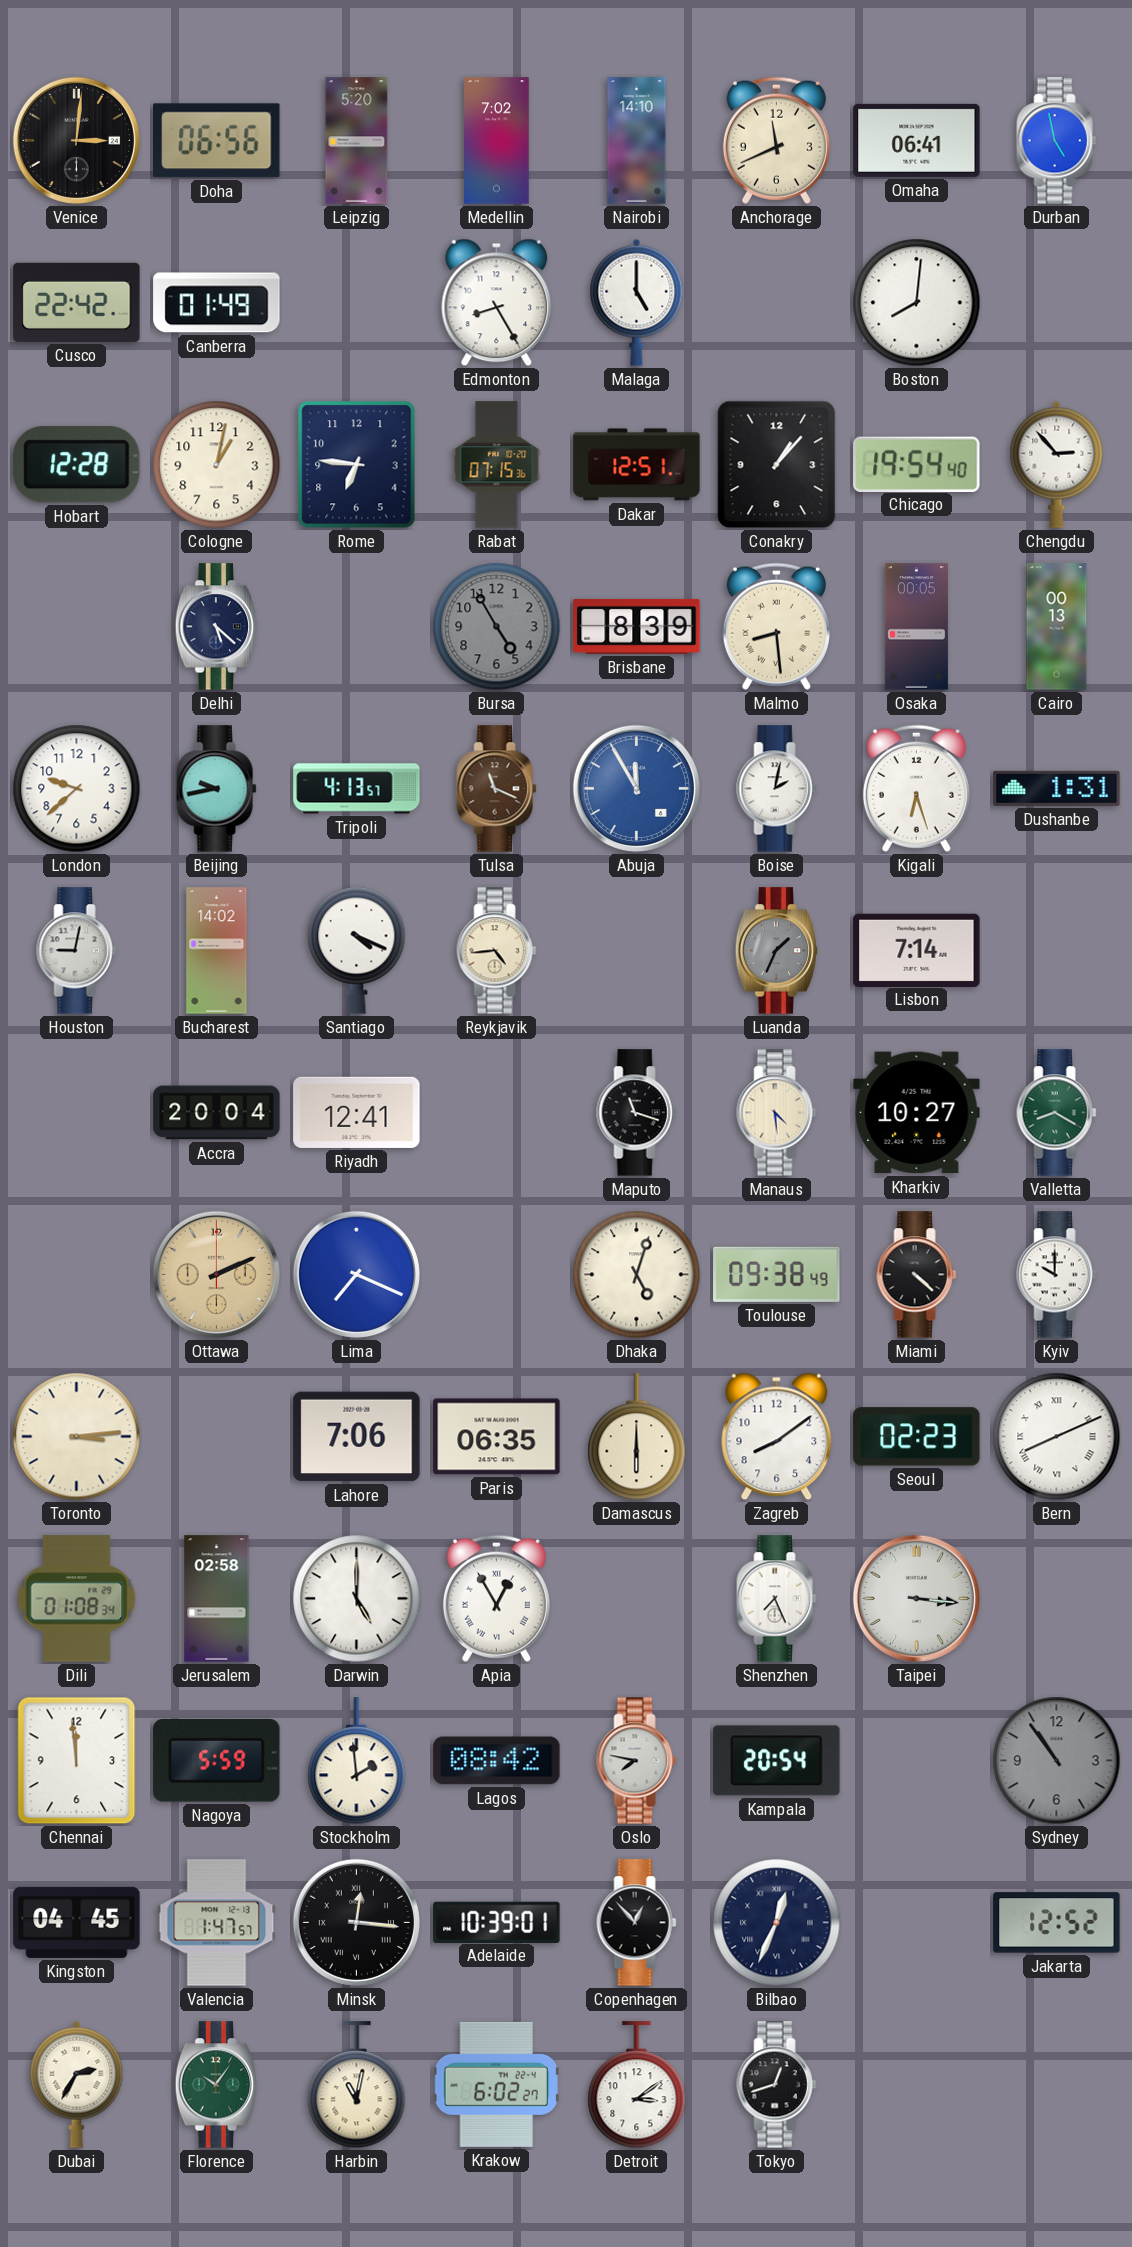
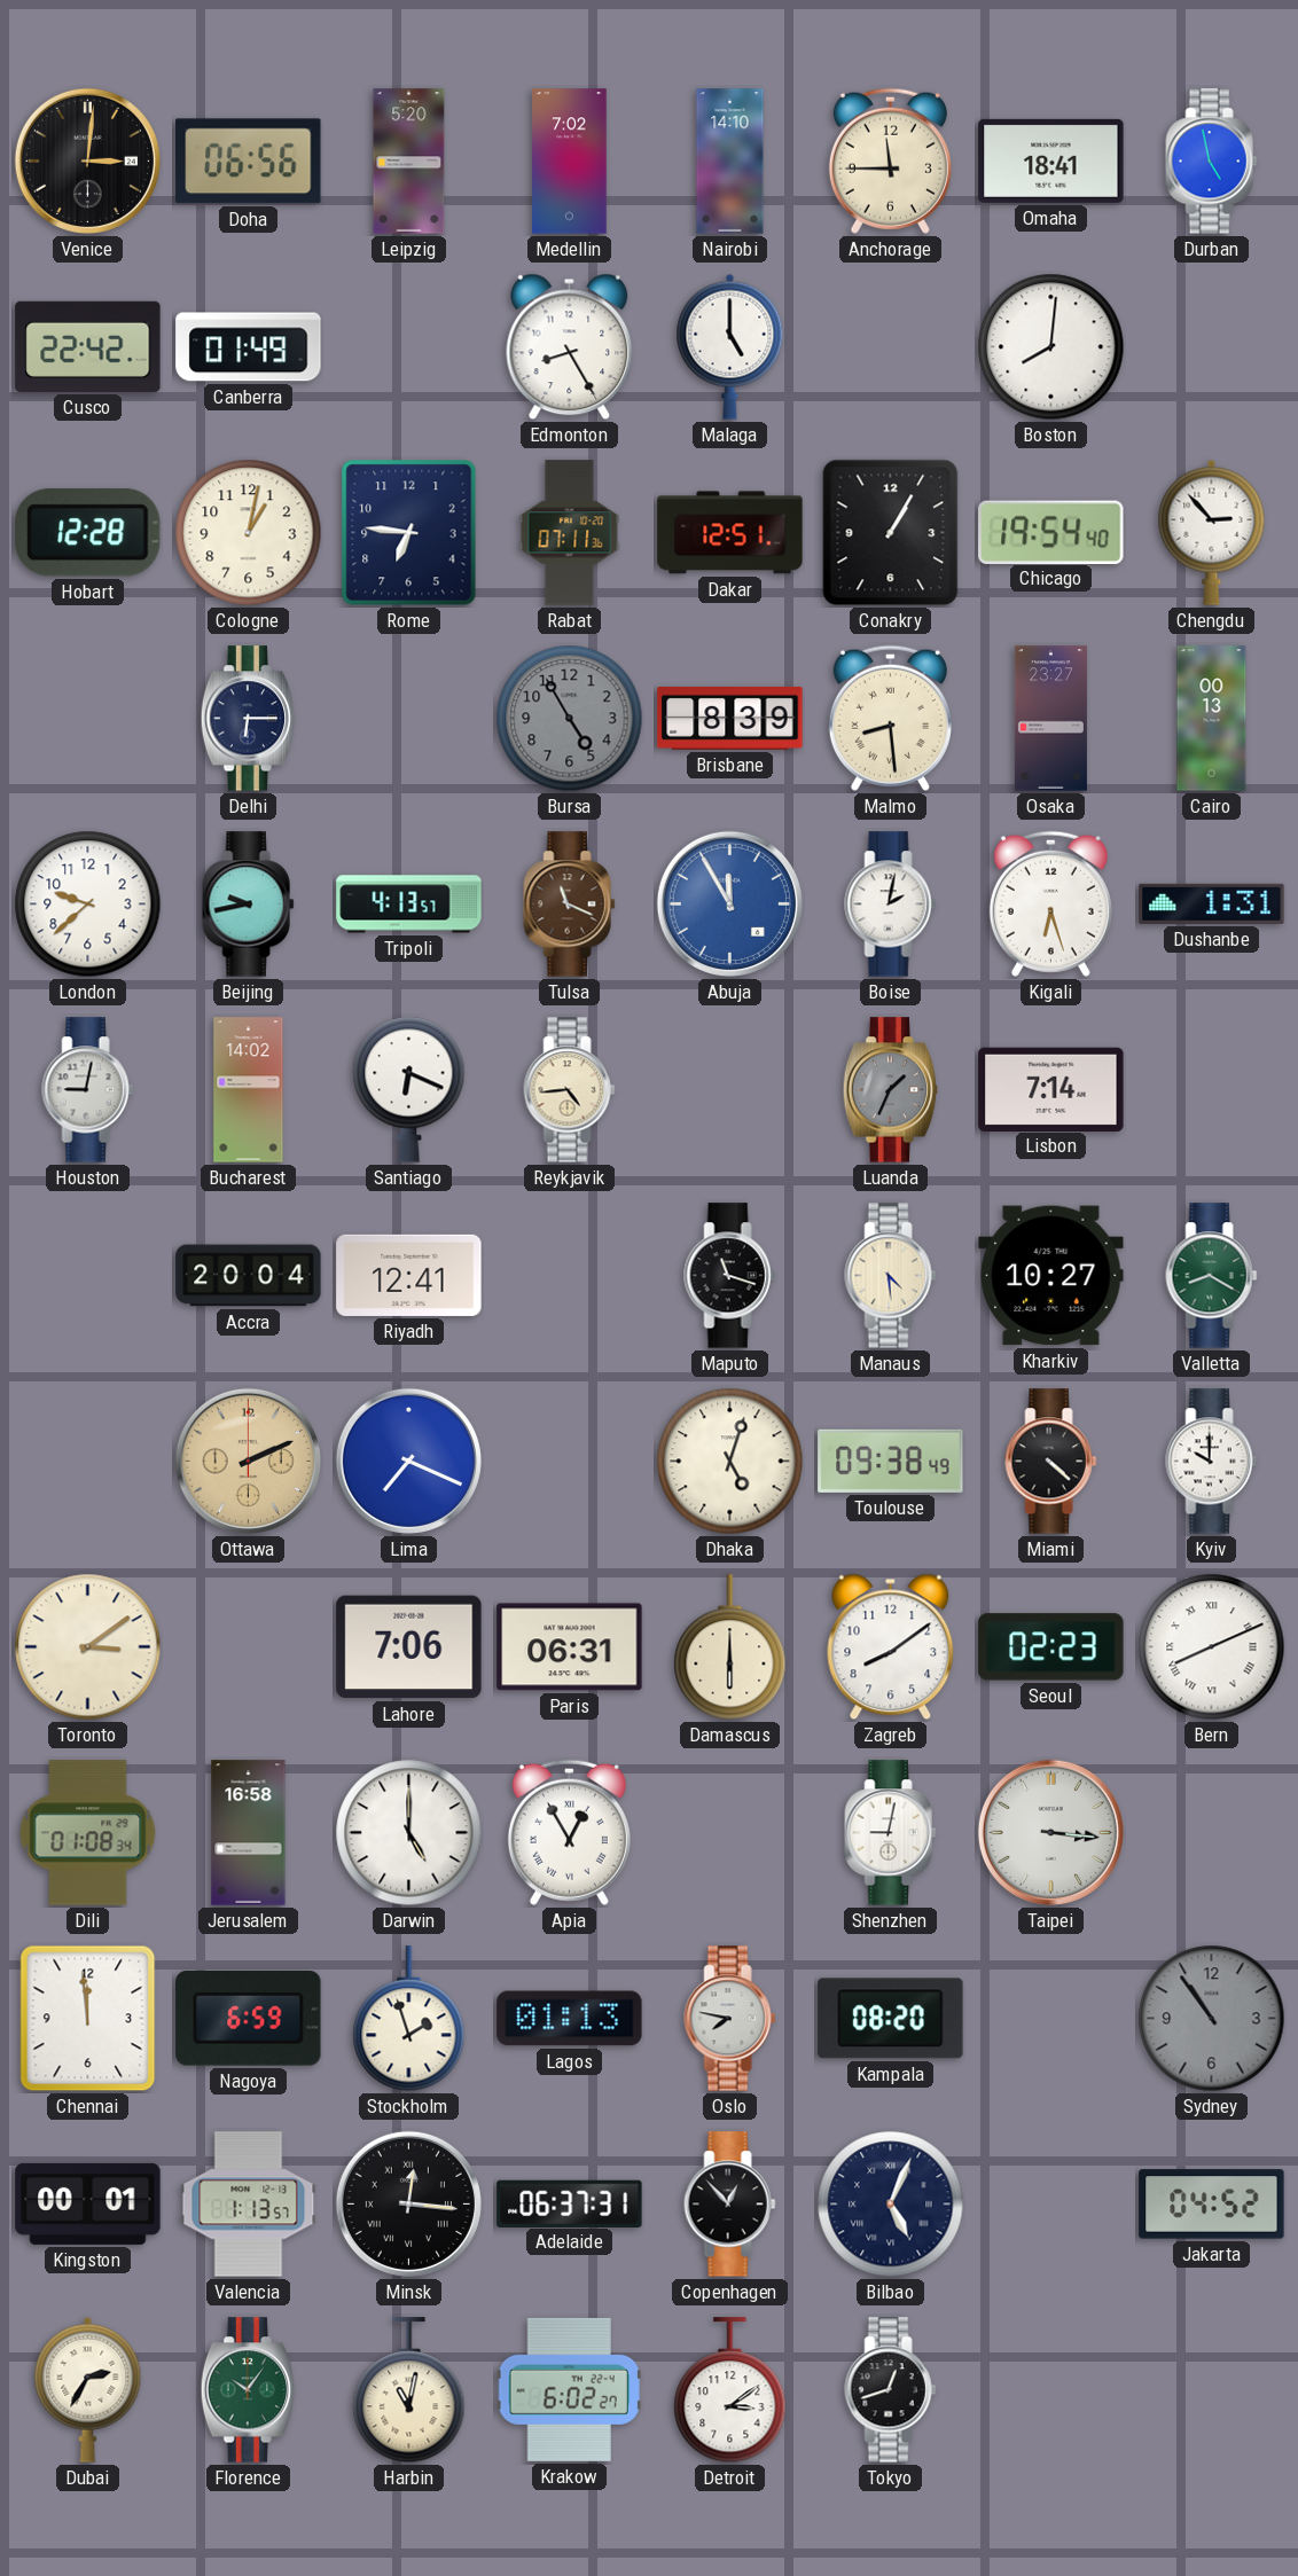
Anchorage: 11:41 -> 11:45 (890, 160)
Omaha: 06:41 -> 18:41 (1051, 160)
Rabat: 07:15 -> 07:11 (570, 533)
Conakry: 1:07 -> 1:05 (891, 533)
Delhi: 5:22 -> 6:15 (249, 719)
Osaka: 00:05 -> 23:27 (1050, 719)
Santiago: 4:19 -> 6:19 (409, 1089)
Toronto: 3:14 -> 3:09 (88, 1647)
Paris: 06:35 -> 06:31 (570, 1647)
Jerusalem: 02:58 -> 16:58 (249, 1833)
Shenzhen: 7:26 -> 9:02 (891, 1833)
Nagoya: 5:59 -> 6:59 (249, 2019)
Stockholm: 1:59 -> 1:57 (409, 2019)
Lagos: 08:42 -> 01:13 (570, 2019)
Kampala: 20:54 -> 08:20 (891, 2019)
Kingston: 04:45 -> 00:01 (88, 2203)
Valencia: 1:47 -> 1:13 (249, 2205)
Adelaide: 10:39 -> 06:37 (570, 2203)
Bilbao: 12:34 -> 5:04 (891, 2205)
Jakarta: 12:52 -> 04:52 (1212, 2205)
